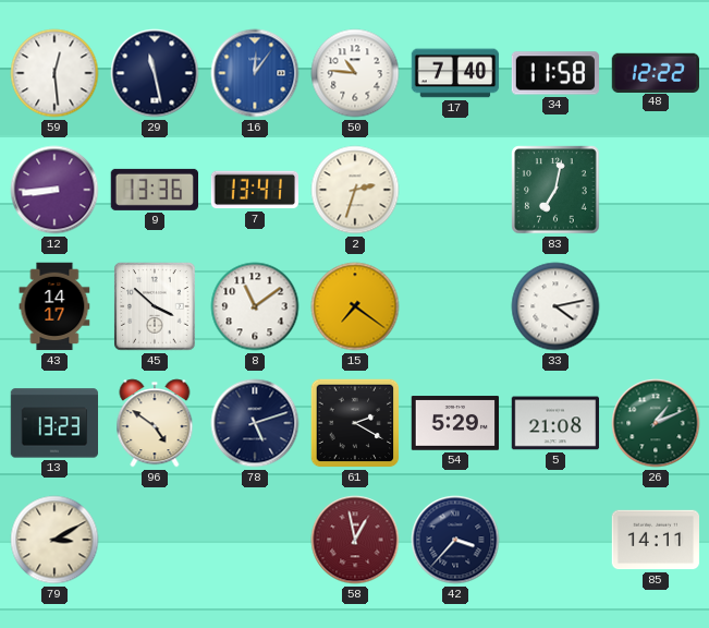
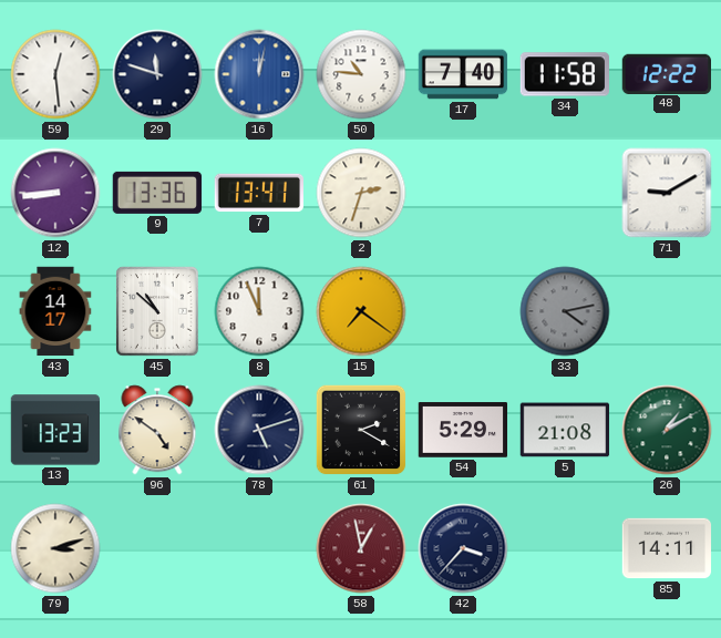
29: 11:28 -> 11:48 (157, 74)
16: 12:06 -> 12:02 (259, 74)
83: 7:02 -> none (555, 190)
71: none -> 9:10 (667, 193)
45: 3:52 -> 10:52 (157, 311)
8: 11:09 -> 11:56 (259, 311)
33 dial: white -> grey (565, 311)
26: 1:11 -> 1:10 (667, 430)
79: 3:10 -> 3:12 (55, 548)
